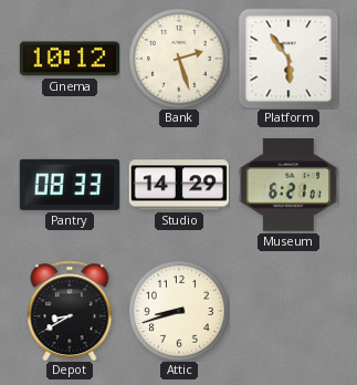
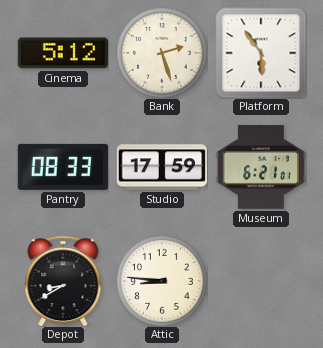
Cinema: 10:12 -> 5:12 (63, 53)
Studio: 14:29 -> 17:59 (162, 167)
Attic: 8:42 -> 8:46 (162, 281)
